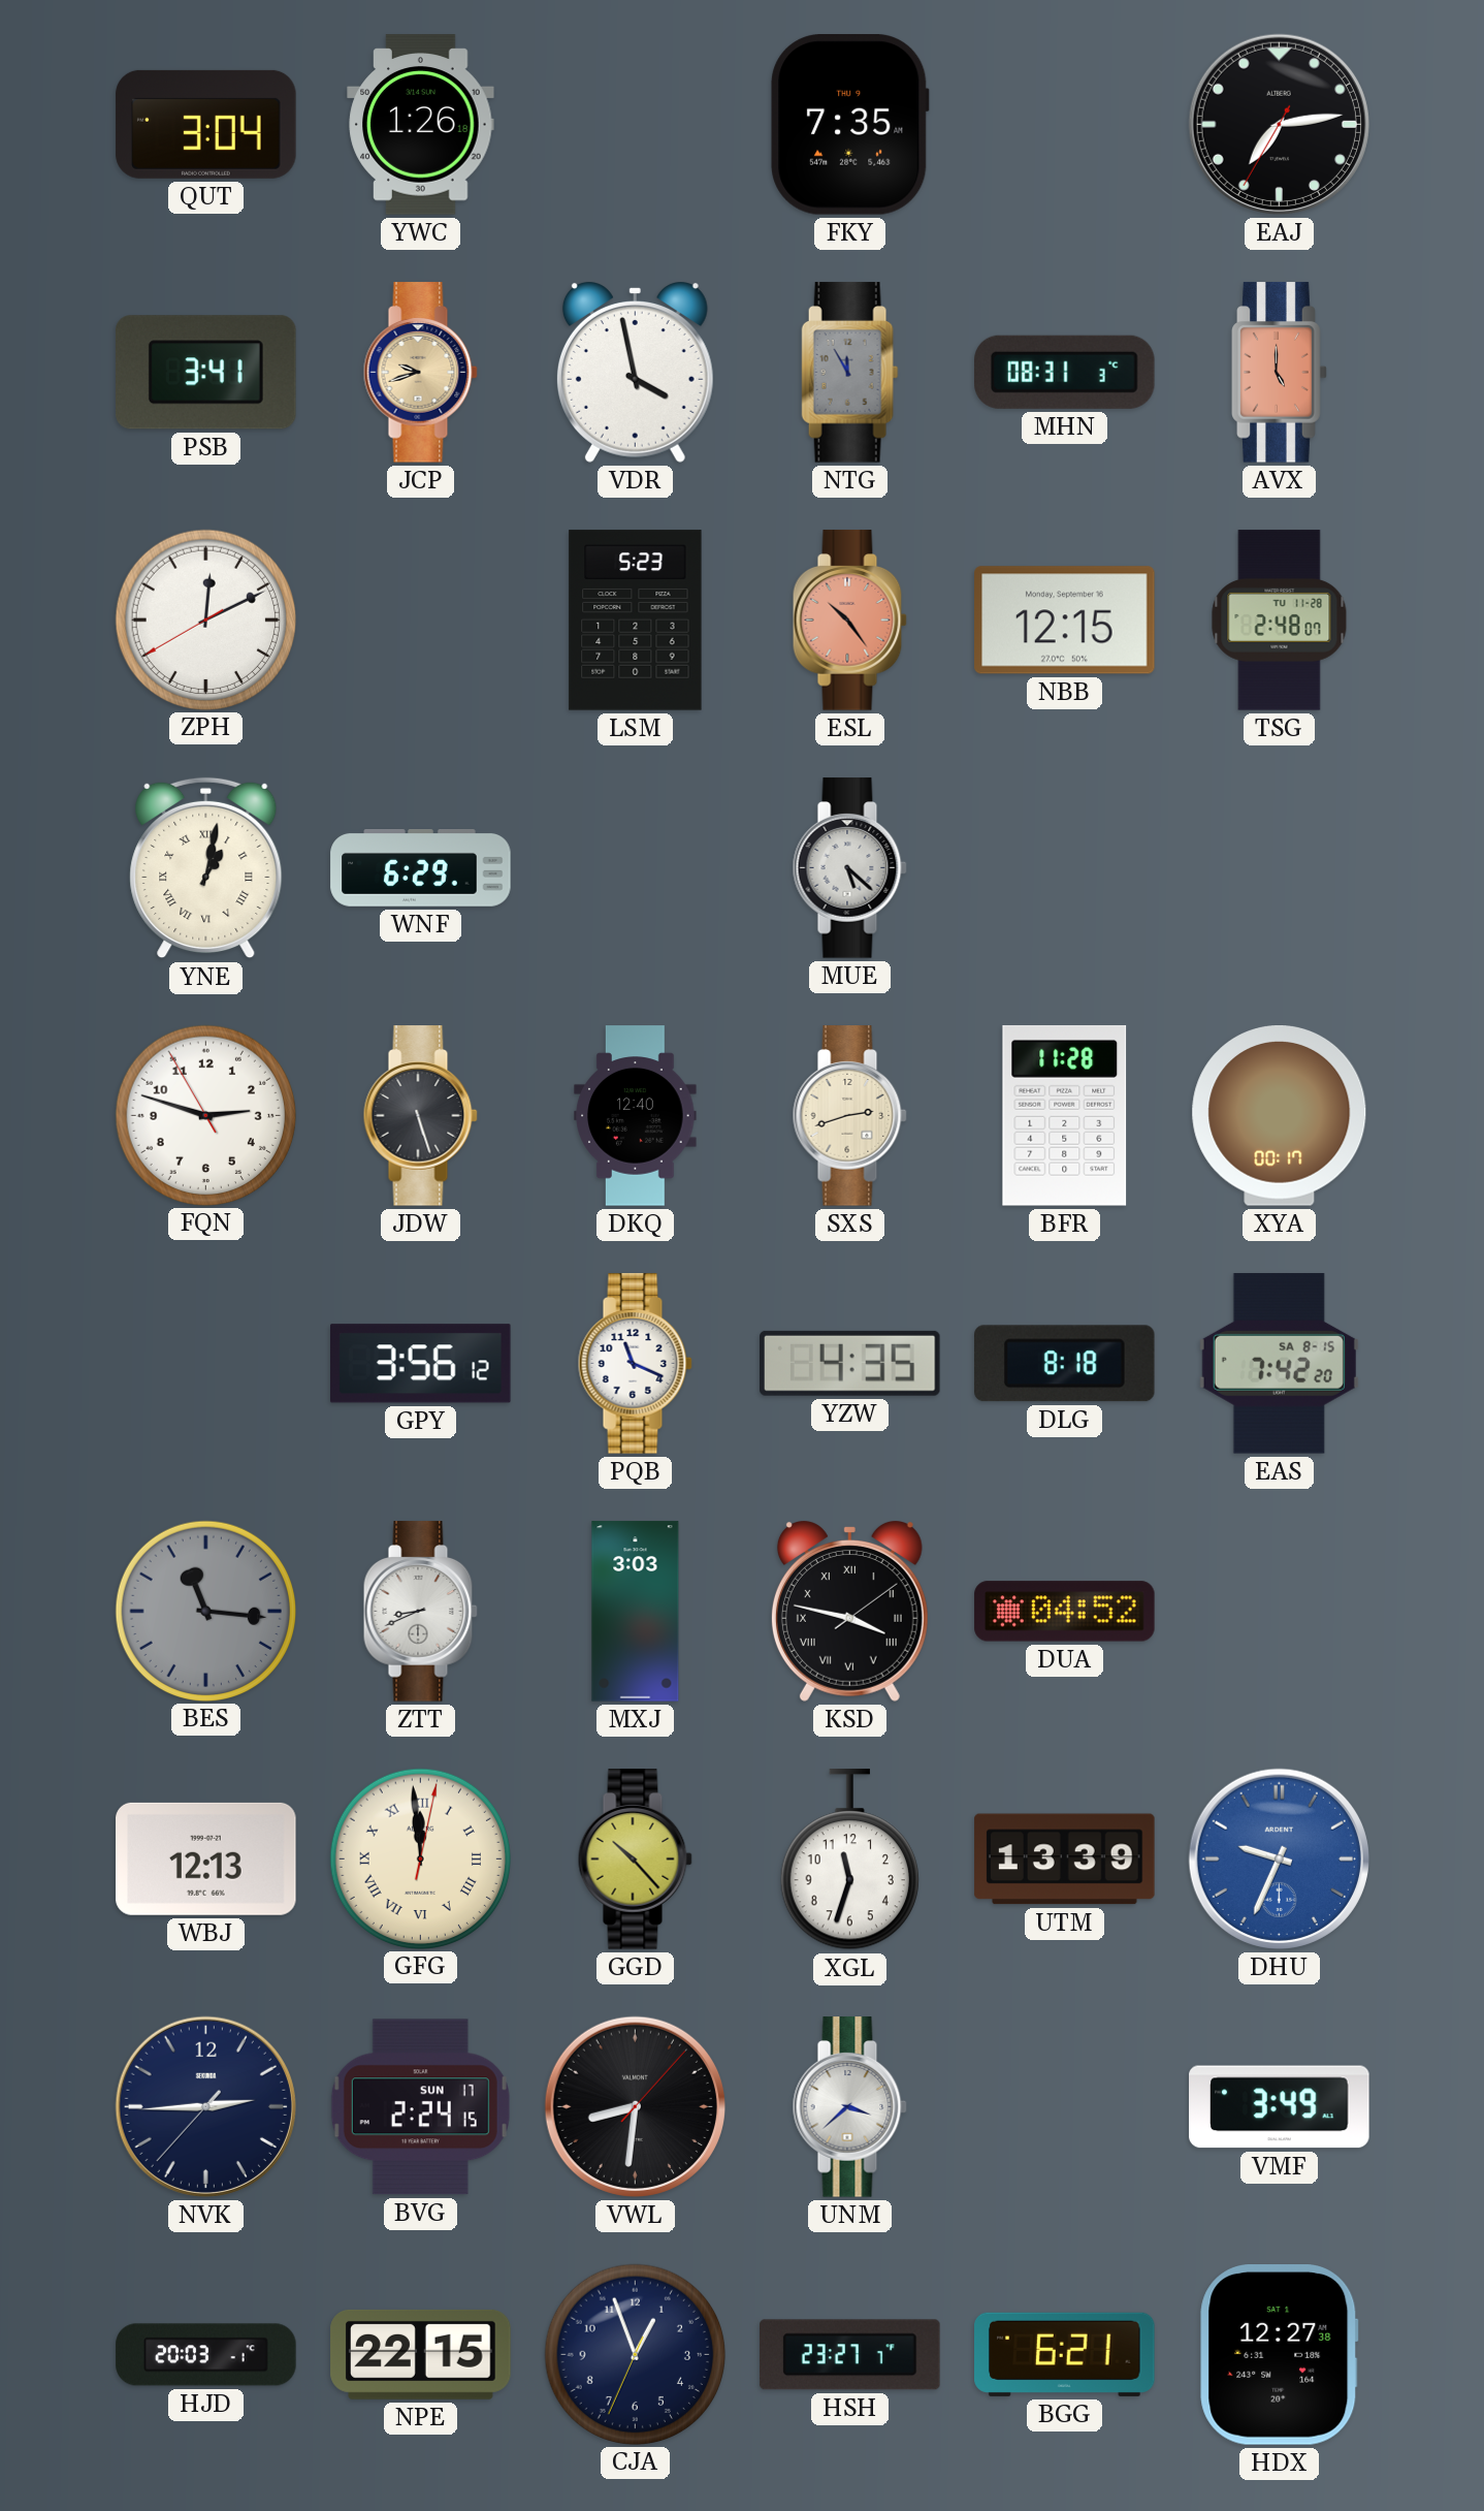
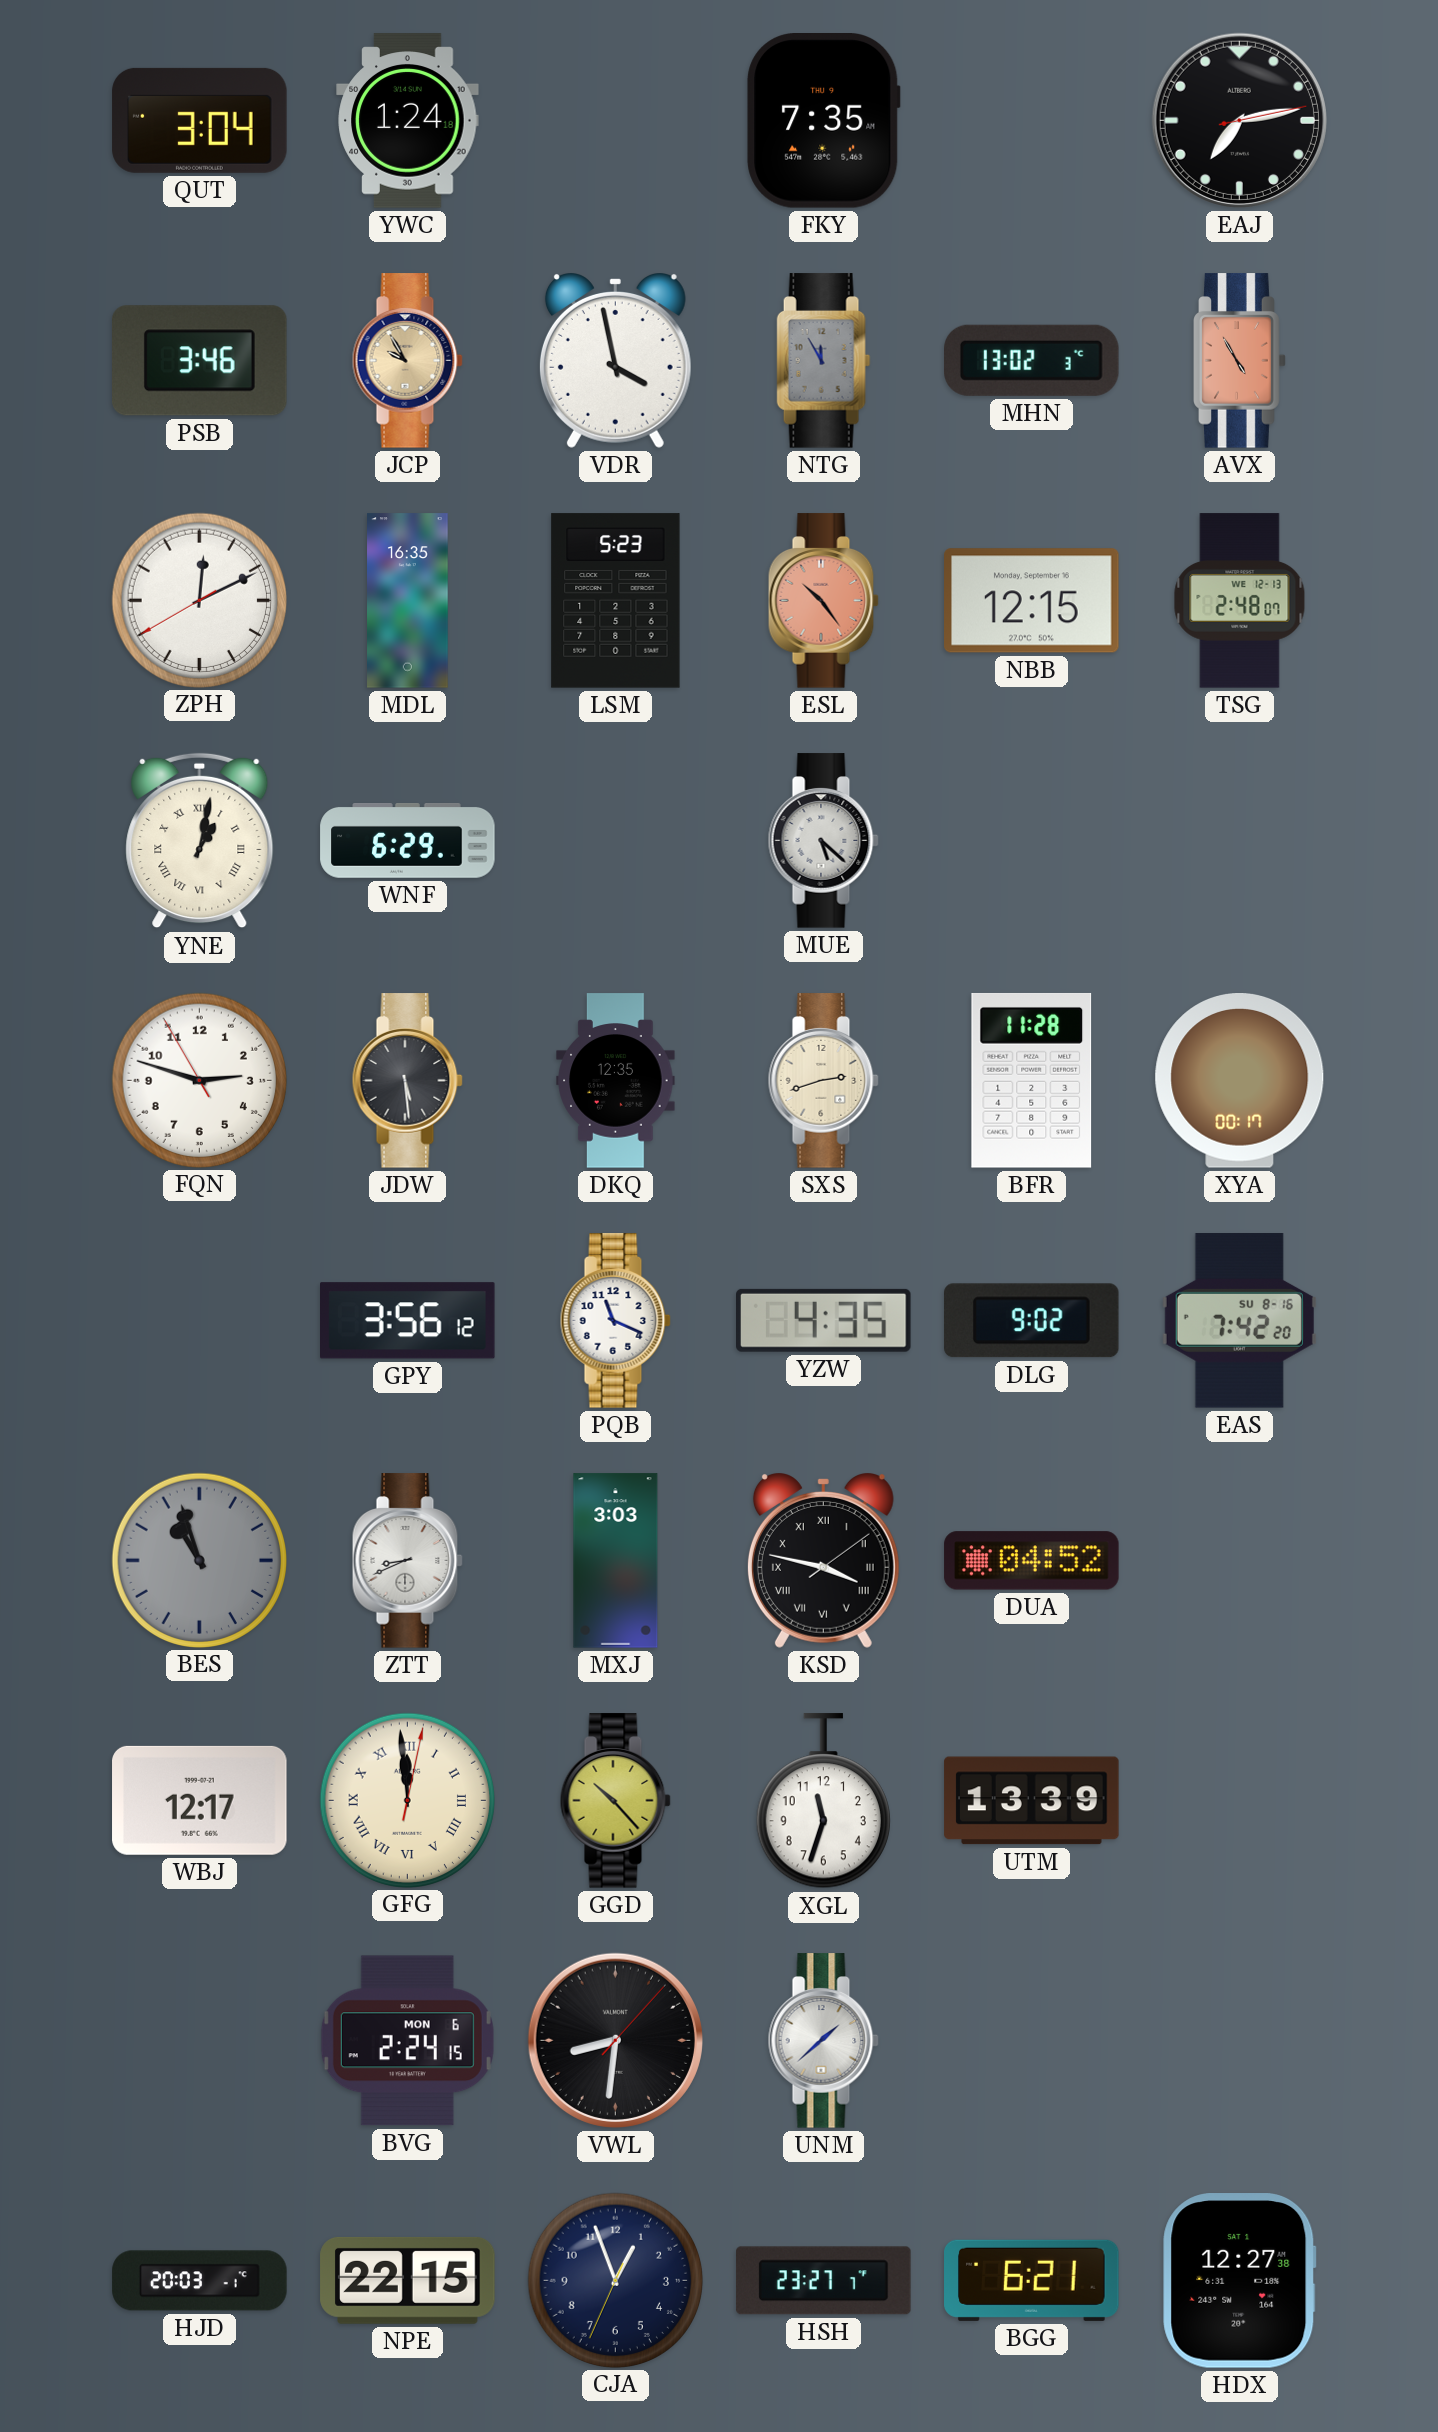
YWC: 1:26 -> 1:24 (408, 121)
EAJ: 7:13:35 -> 7:13:13 (1239, 120)
PSB: 3:41 -> 3:46 (200, 361)
JCP: 9:42 -> 9:55 (407, 361)
MHN: 08:31 -> 13:02 (1032, 360)
AVX: 5:00 -> 4:55 (1240, 361)
MDL: none -> 16:35 (408, 601)
TSG date: TU 11-28 -> WE 12-13 (1240, 601)
JDW: 5:27 -> 5:29 (407, 1081)
DKQ: 12:40 -> 12:35 (616, 1081)
DLG: 8:18 -> 9:02 (1031, 1321)
EAS date: SA 8-15 -> SU 8-16 (1239, 1321)
BES: 11:16 -> 10:57 (199, 1560)
WBJ: 12:13 -> 12:17 (200, 1800)
DHU: 9:34 -> none (1279, 1858)
NVK: 2:44 -> none (205, 2106)
BVG date: SUN 17 -> MON 6 (407, 2041)
UNM: 3:38 -> 1:38 (823, 2041)
VMF: 3:49 -> none (1280, 2107)
